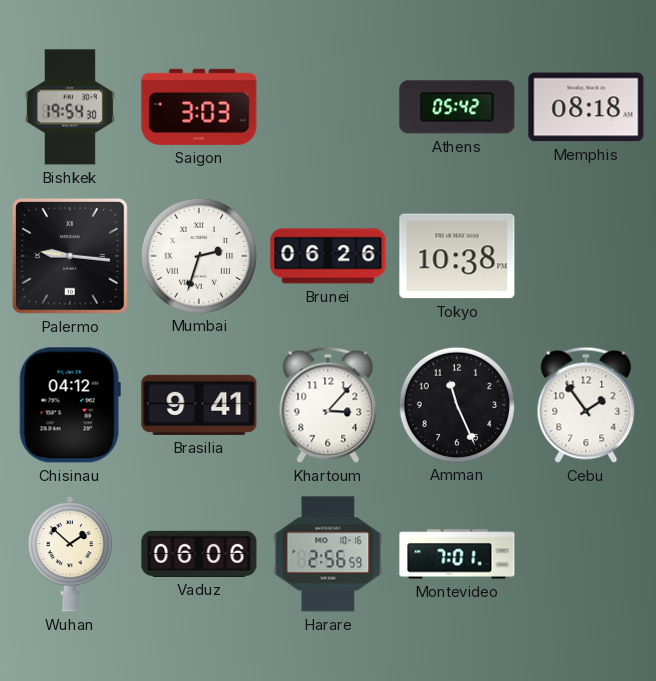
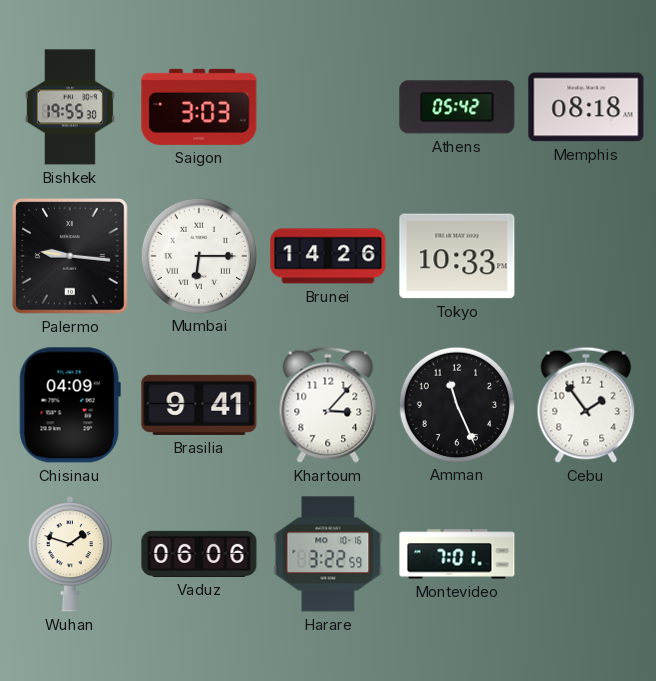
Bishkek: 19:54 -> 19:55 (70, 107)
Mumbai: 2:33 -> 6:15 (198, 255)
Brunei: 06:26 -> 14:26 (328, 256)
Tokyo: 10:38 -> 10:33 (457, 256)
Chisinau: 04:12 -> 04:09 (70, 405)
Wuhan: 1:52 -> 1:48 (70, 554)
Harare: 2:56 -> 3:22 (328, 554)
